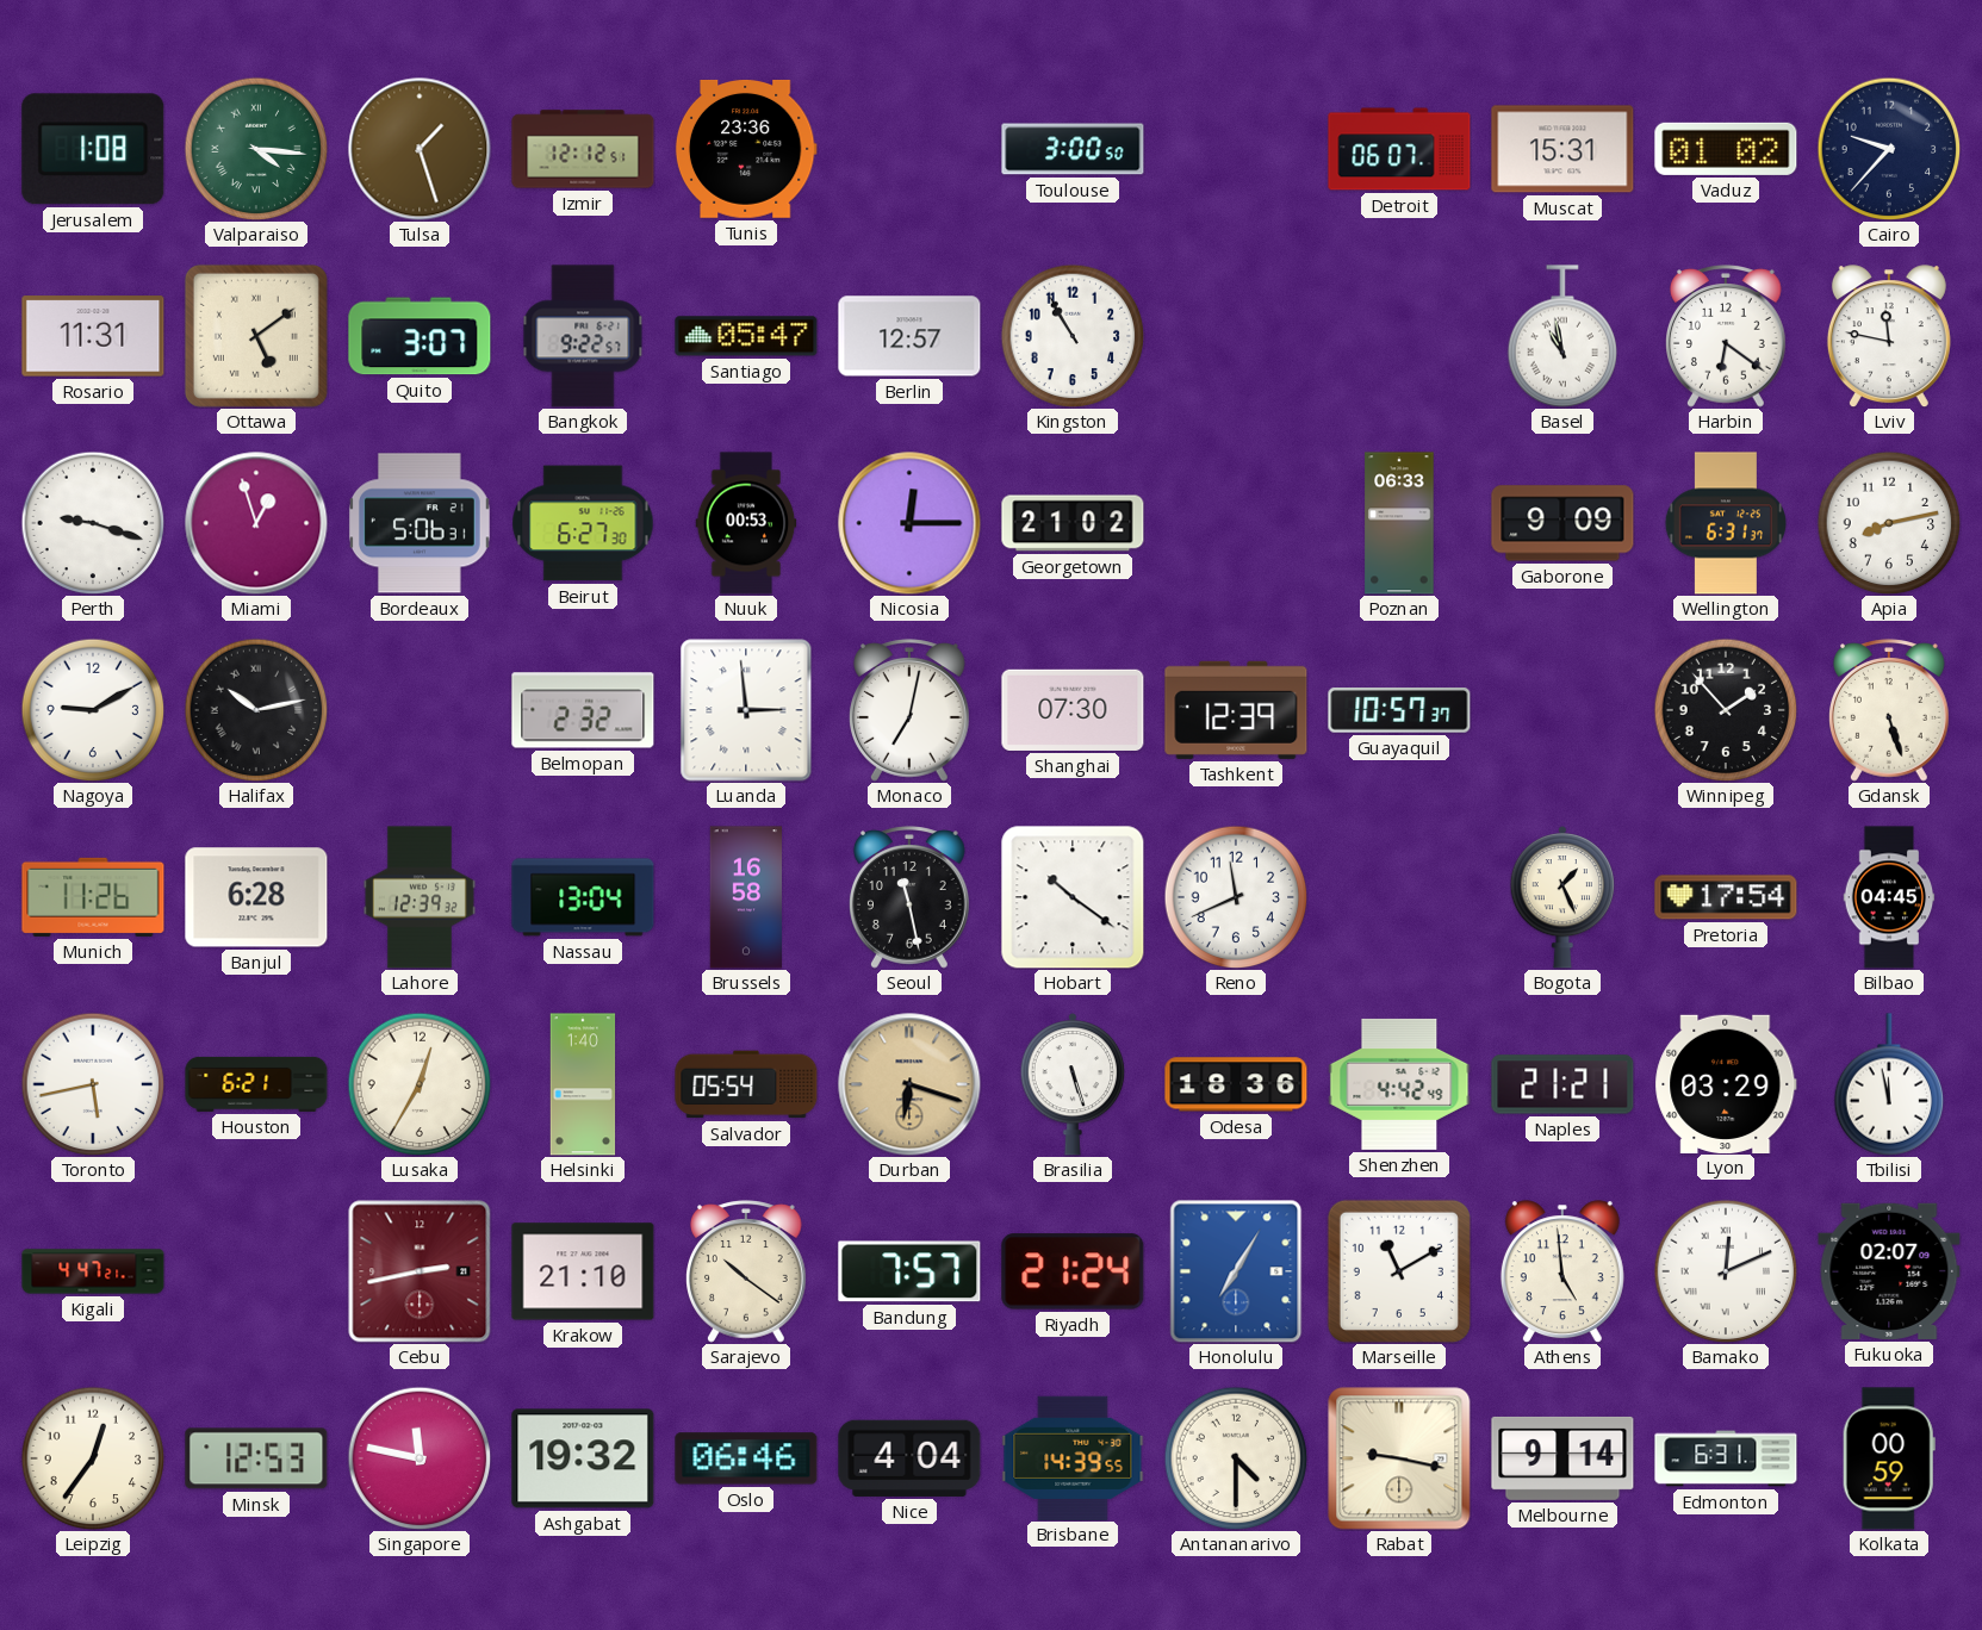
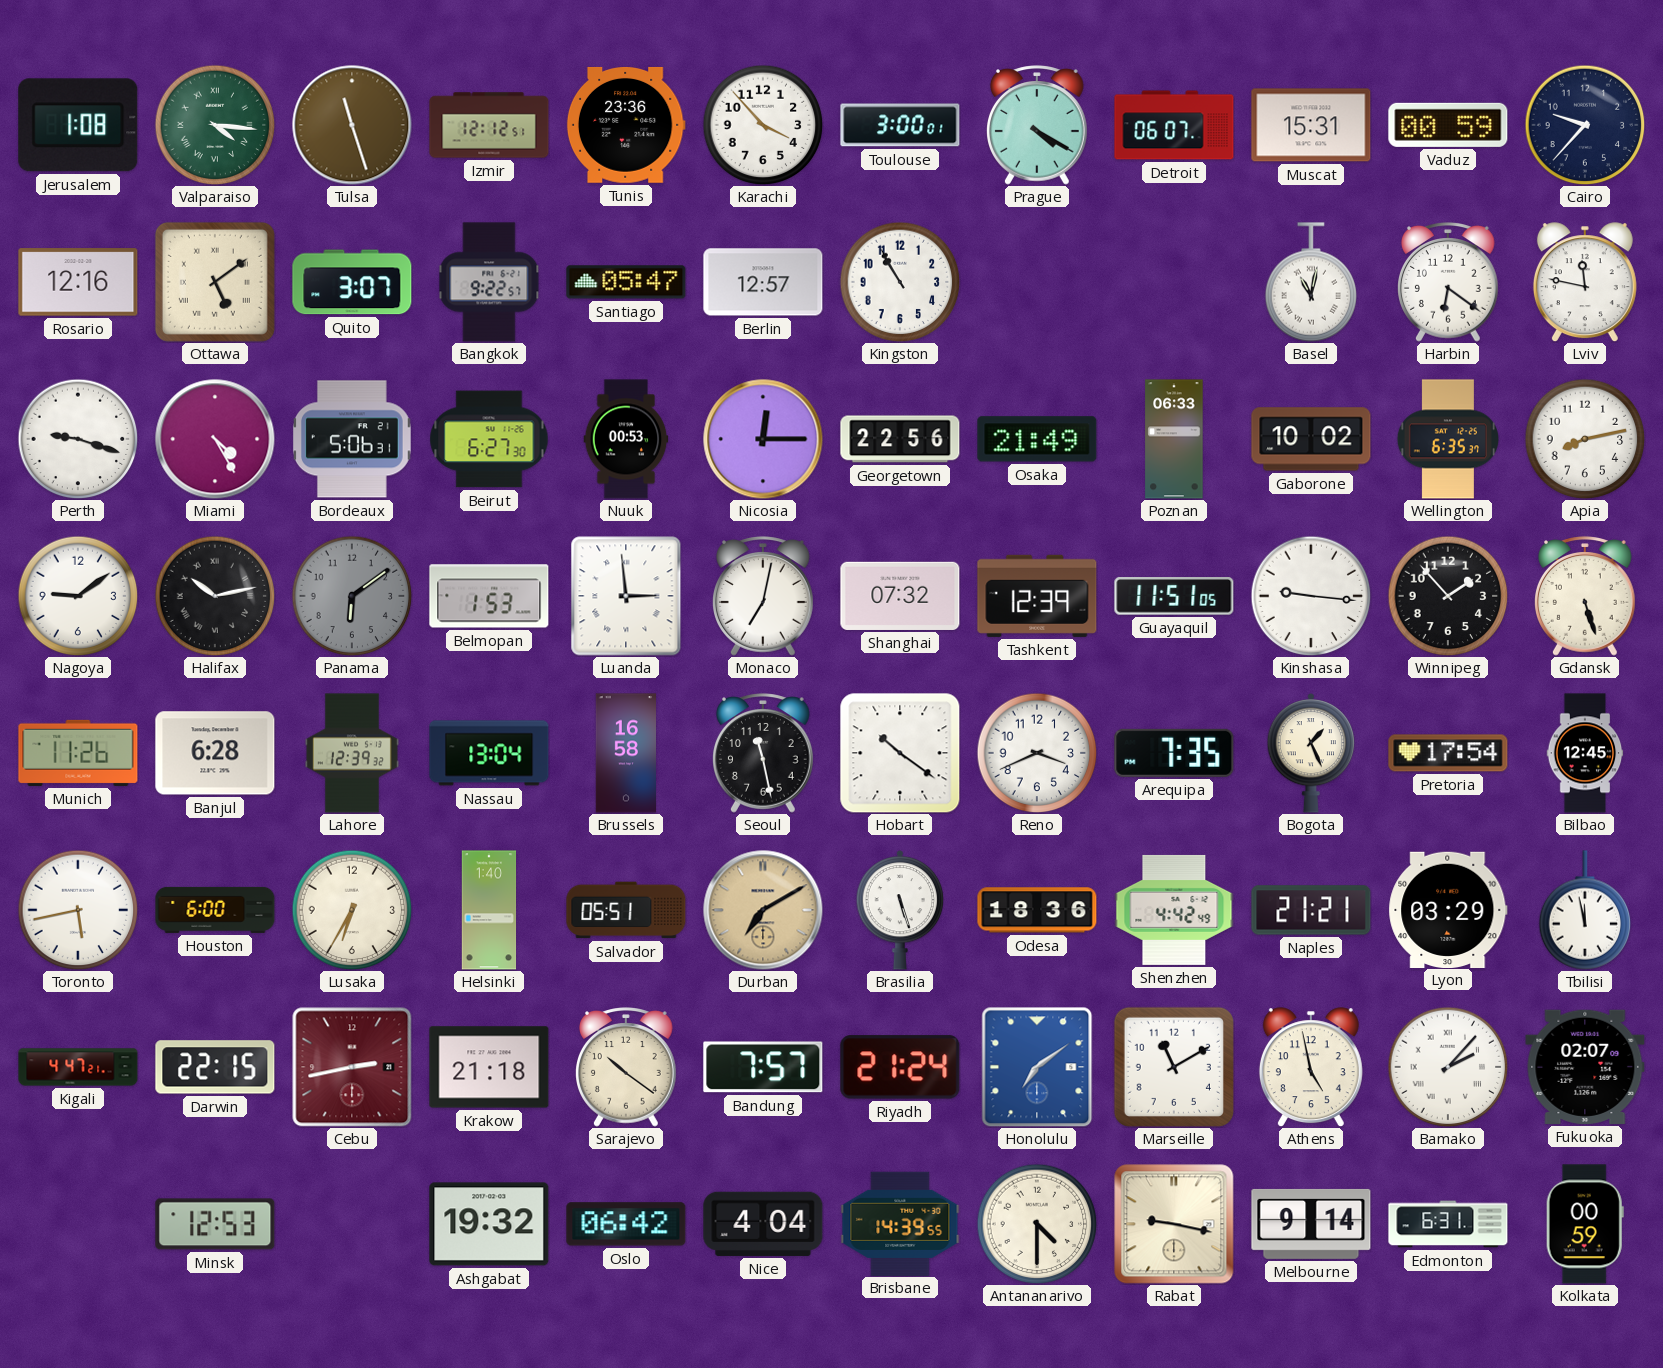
Tulsa: 1:27 -> 11:27 (352, 125)
Karachi: none -> 3:53 (763, 125)
Toulouse: 3:00:50 -> 3:00:01 (900, 125)
Prague: none -> 4:20 (1038, 125)
Vaduz: 01:02 -> 00:59 (1448, 125)
Rosario: 11:31 -> 12:16 (78, 282)
Basel: 10:58 -> 11:02 (1311, 282)
Miami: 12:57 -> 4:25 (215, 439)
Georgetown: 21:02 -> 22:56 (900, 439)
Osaka: none -> 21:49 (1037, 439)
Gaborone: 9:09 -> 10:02 (1311, 439)
Wellington: 6:31 -> 6:35 (1448, 439)
Nagoya: 9:10 -> 9:09 (78, 596)
Panama: none -> 6:09 (352, 596)
Belmopan: 2:32 -> 1:53 (489, 596)
Shanghai: 07:30 -> 07:32 (900, 596)
Guayaquil: 10:57 -> 11:51 (1174, 596)
Kinshasa: none -> 9:16 (1311, 596)
Reno: 11:41 -> 3:41 (1037, 753)
Arequipa: none -> 7:35 (1174, 753)
Bilbao: 04:45 -> 12:45 (1585, 753)
Houston: 6:21 -> 6:00 (215, 910)
Lusaka: 12:35 -> 6:35 (352, 910)
Salvador: 05:54 -> 05:51 (626, 910)
Durban: 6:18 -> 7:10 (763, 910)
Darwin: none -> 22:15 (215, 1067)
Krakow: 21:10 -> 21:18 (489, 1067)
Honolulu: 7:05 -> 7:09 (1037, 1067)
Athens: 4:59 -> 4:58 (1311, 1067)
Bamako: 12:11 -> 2:07 (1448, 1067)
Leipzig: 12:36 -> none (93, 1458)
Singapore: 11:47 -> none (420, 1458)
Oslo: 06:46 -> 06:42 (626, 1224)
